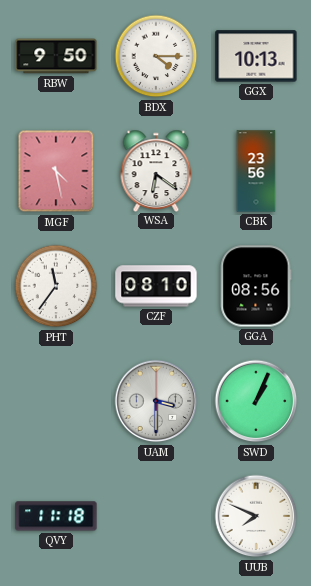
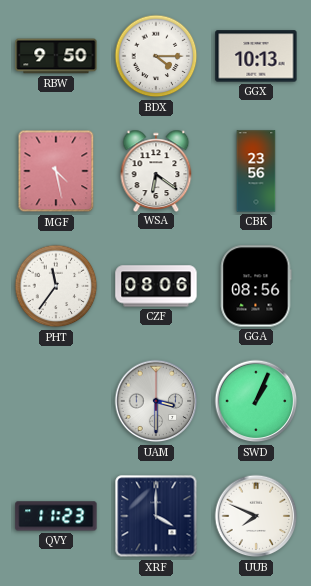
CZF: 08:10 -> 08:06 (156, 286)
QVY: 11:18 -> 11:23 (56, 516)
XRF: none -> 4:00 (156, 516)
